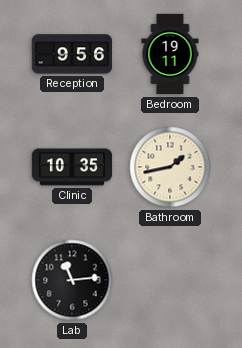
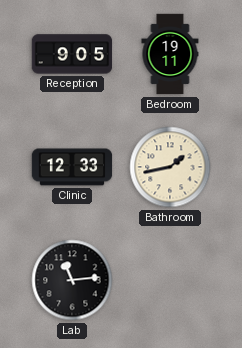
Reception: 9:56 -> 9:05 (72, 54)
Clinic: 10:35 -> 12:33 (72, 167)
